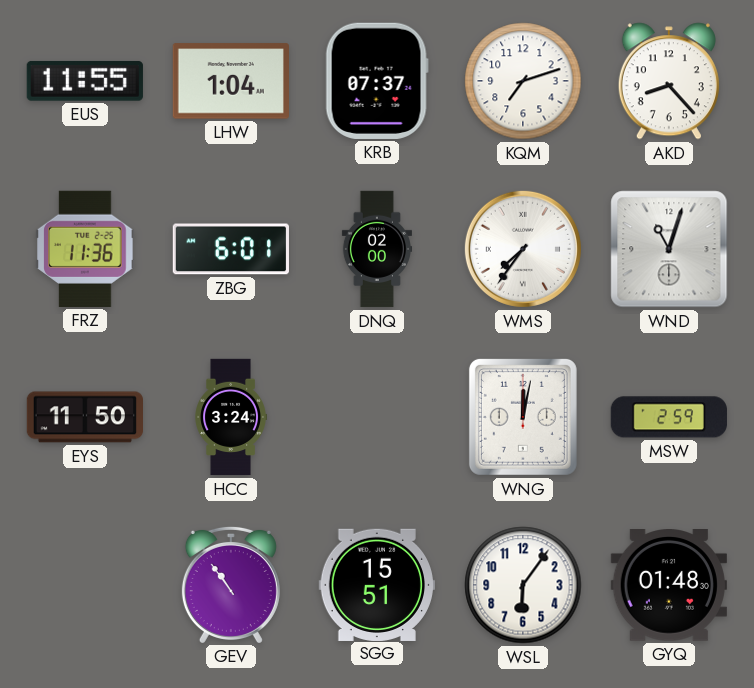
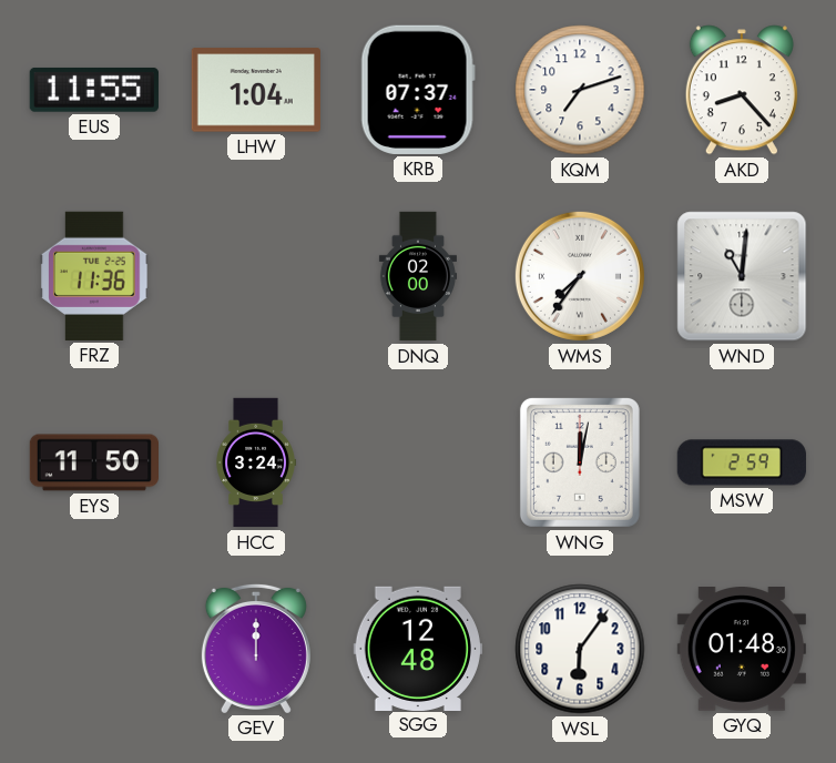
ZBG: 6:01 -> none (231, 249)
WND: 11:03 -> 11:01 (742, 276)
GEV: 10:54 -> 12:00 (256, 648)
SGG: 15:51 -> 12:48 (417, 648)
